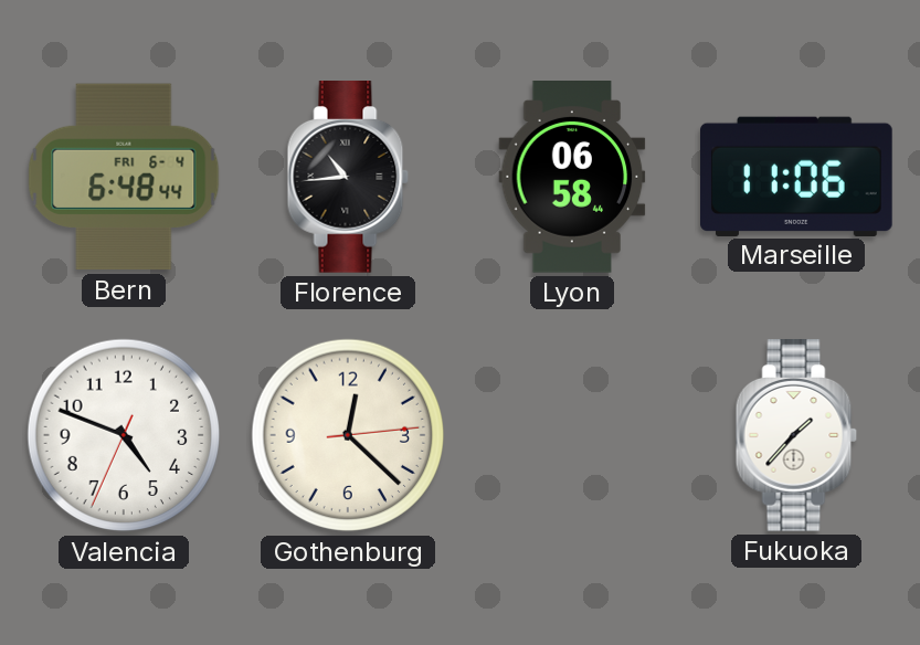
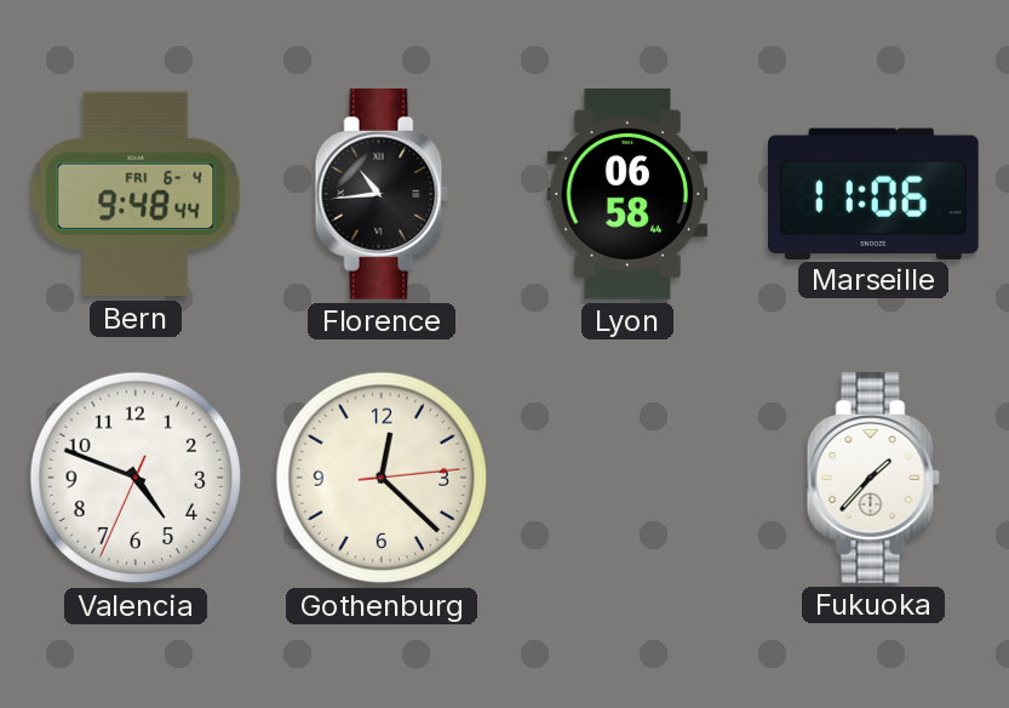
Bern: 6:48 -> 9:48 (136, 194)
